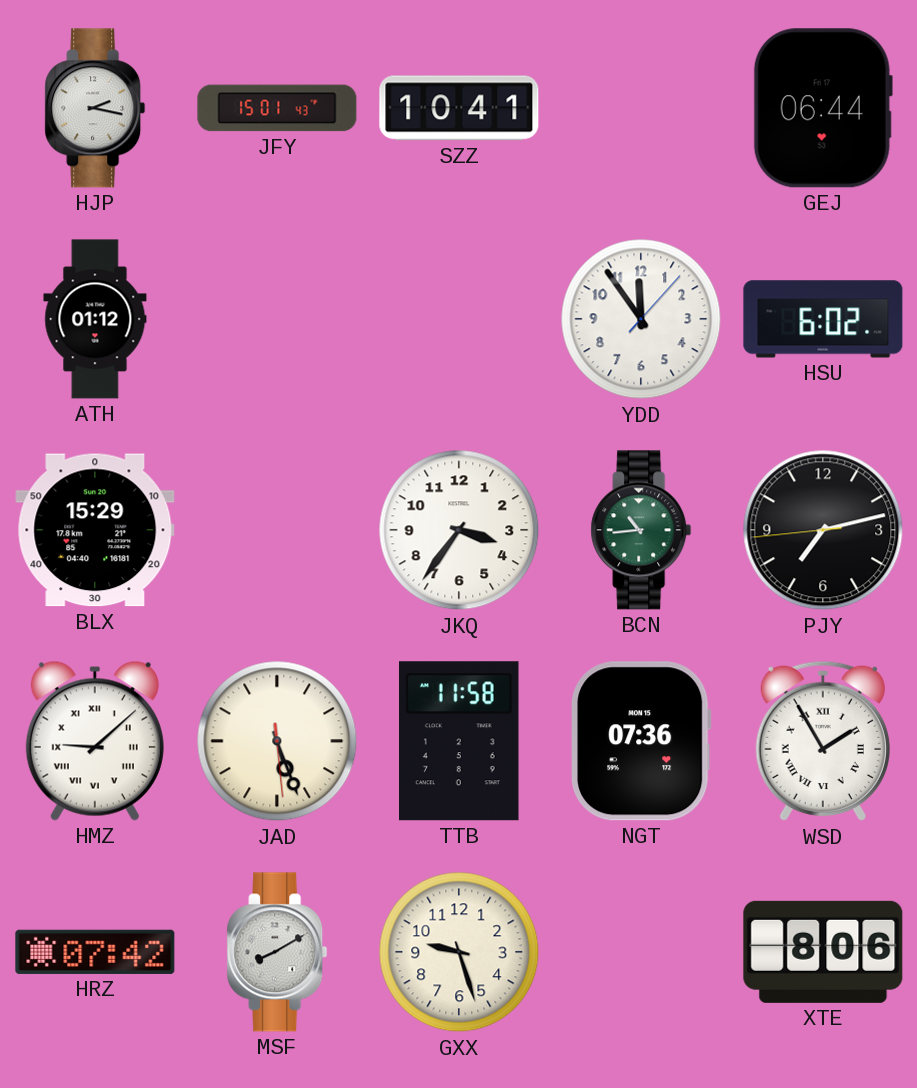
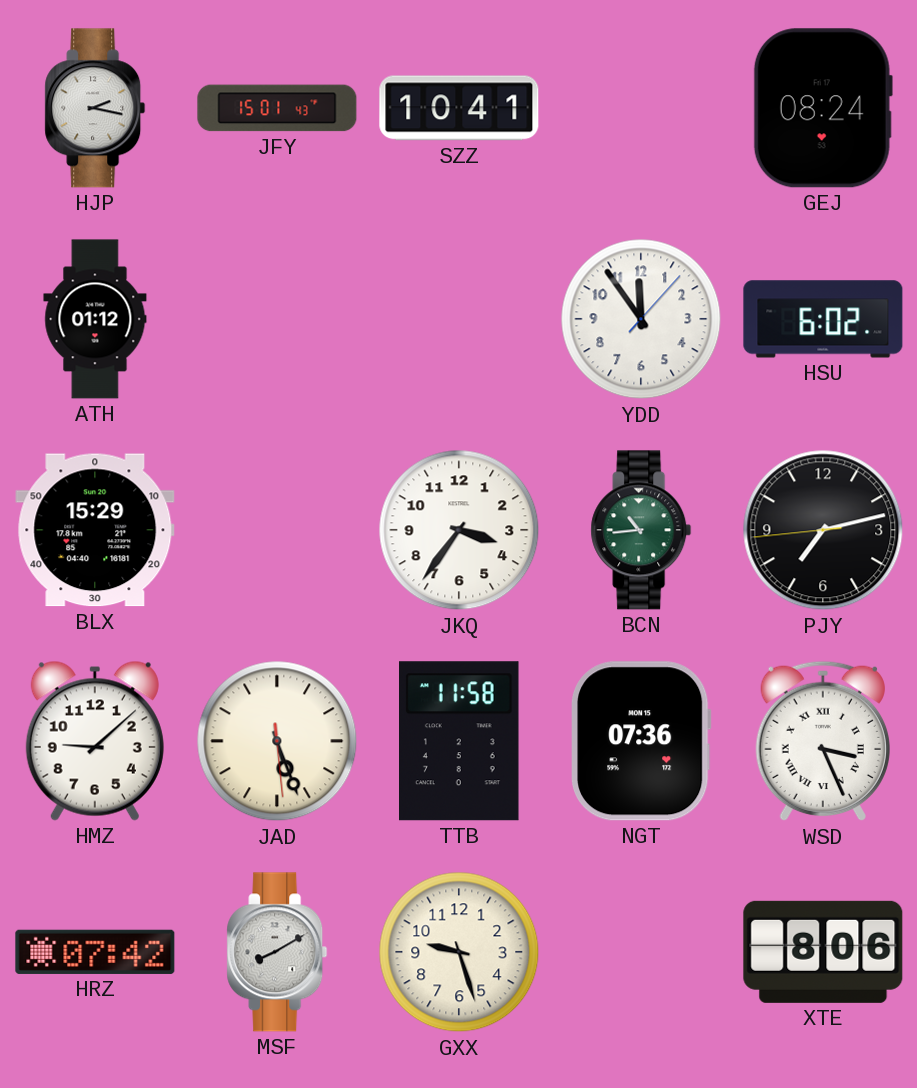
GEJ: 06:44 -> 08:24 (823, 108)
HMZ numerals: Roman -> Arabic (95, 741)
WSD: 1:55 -> 3:26 (823, 741)
